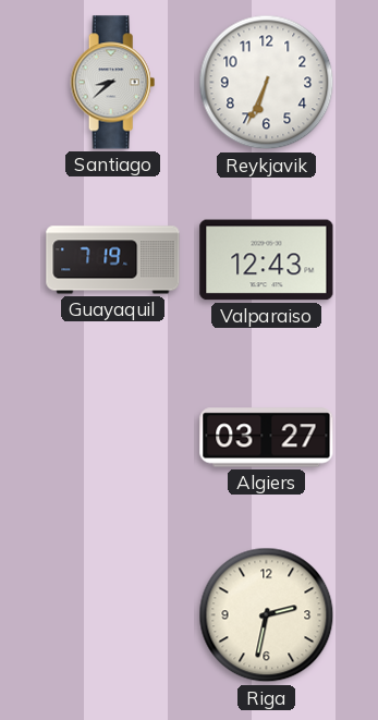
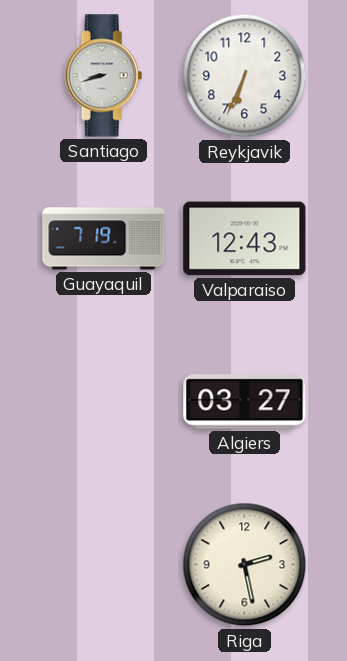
Santiago: 8:38 -> 8:42 (104, 76)
Riga: 2:32 -> 2:28 (245, 565)
